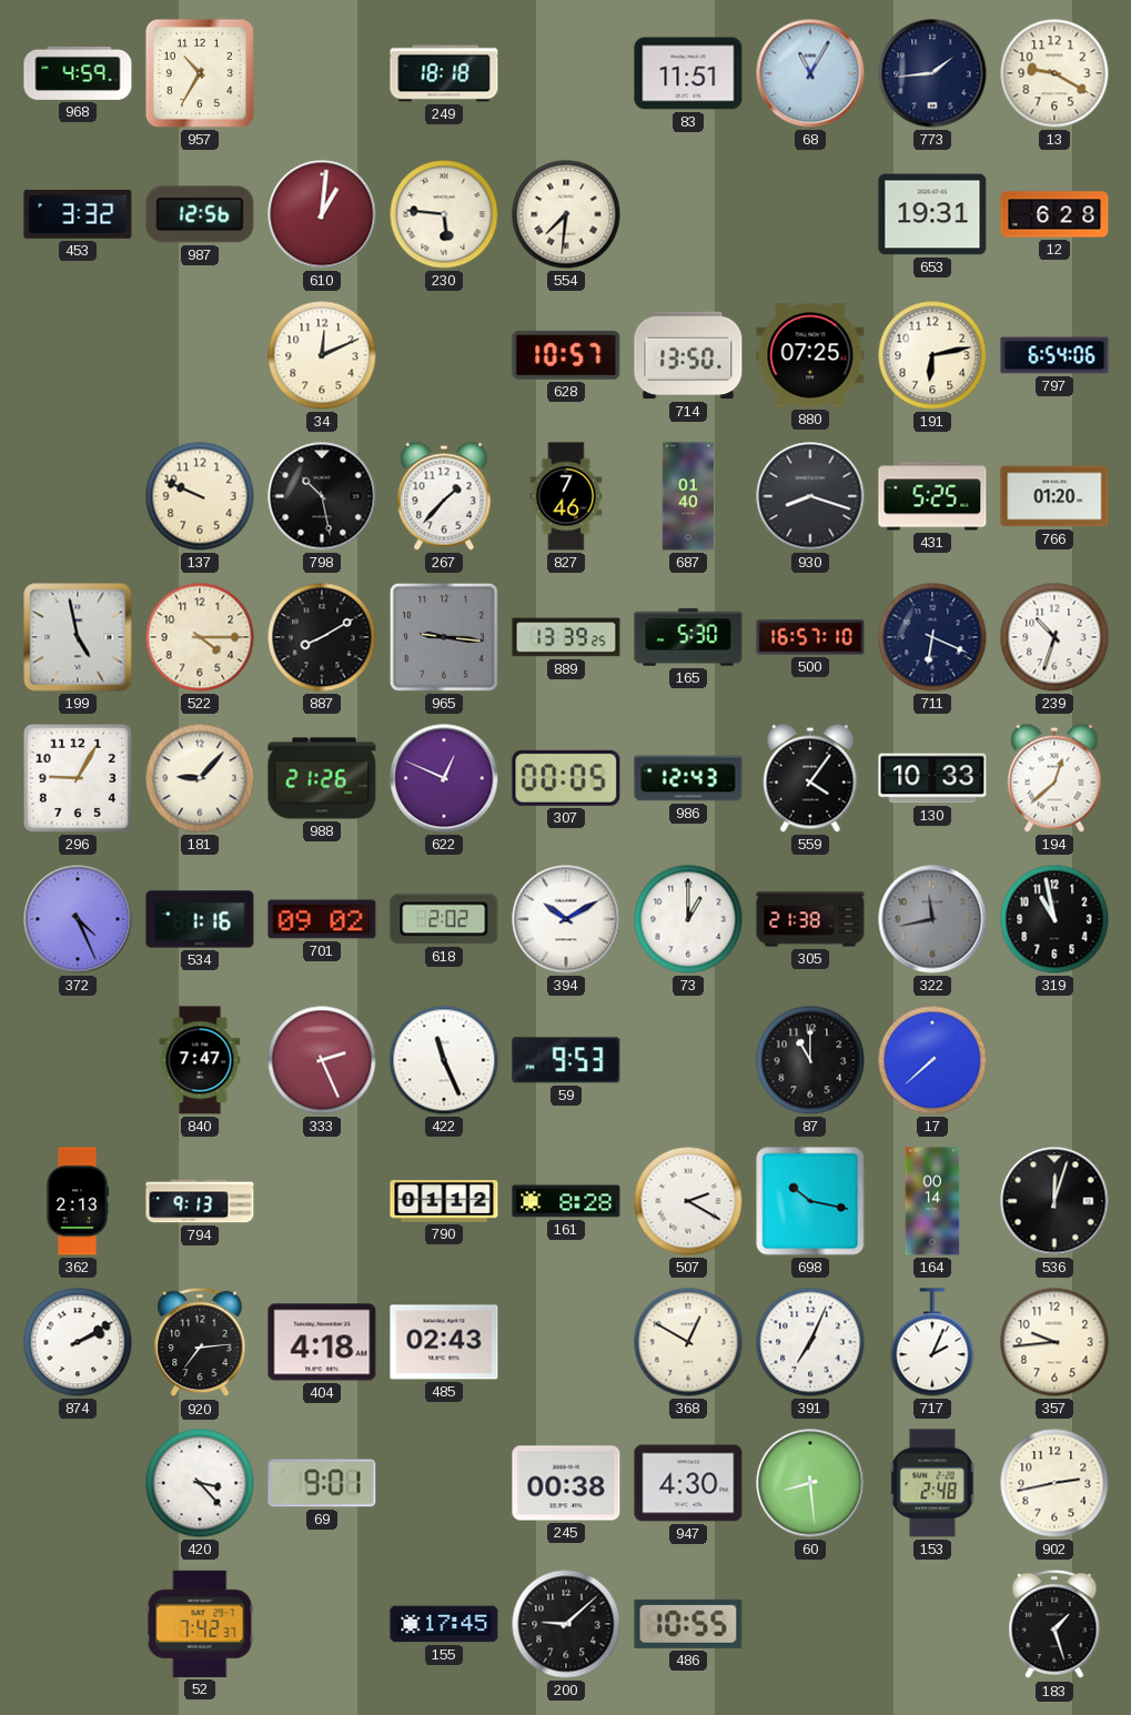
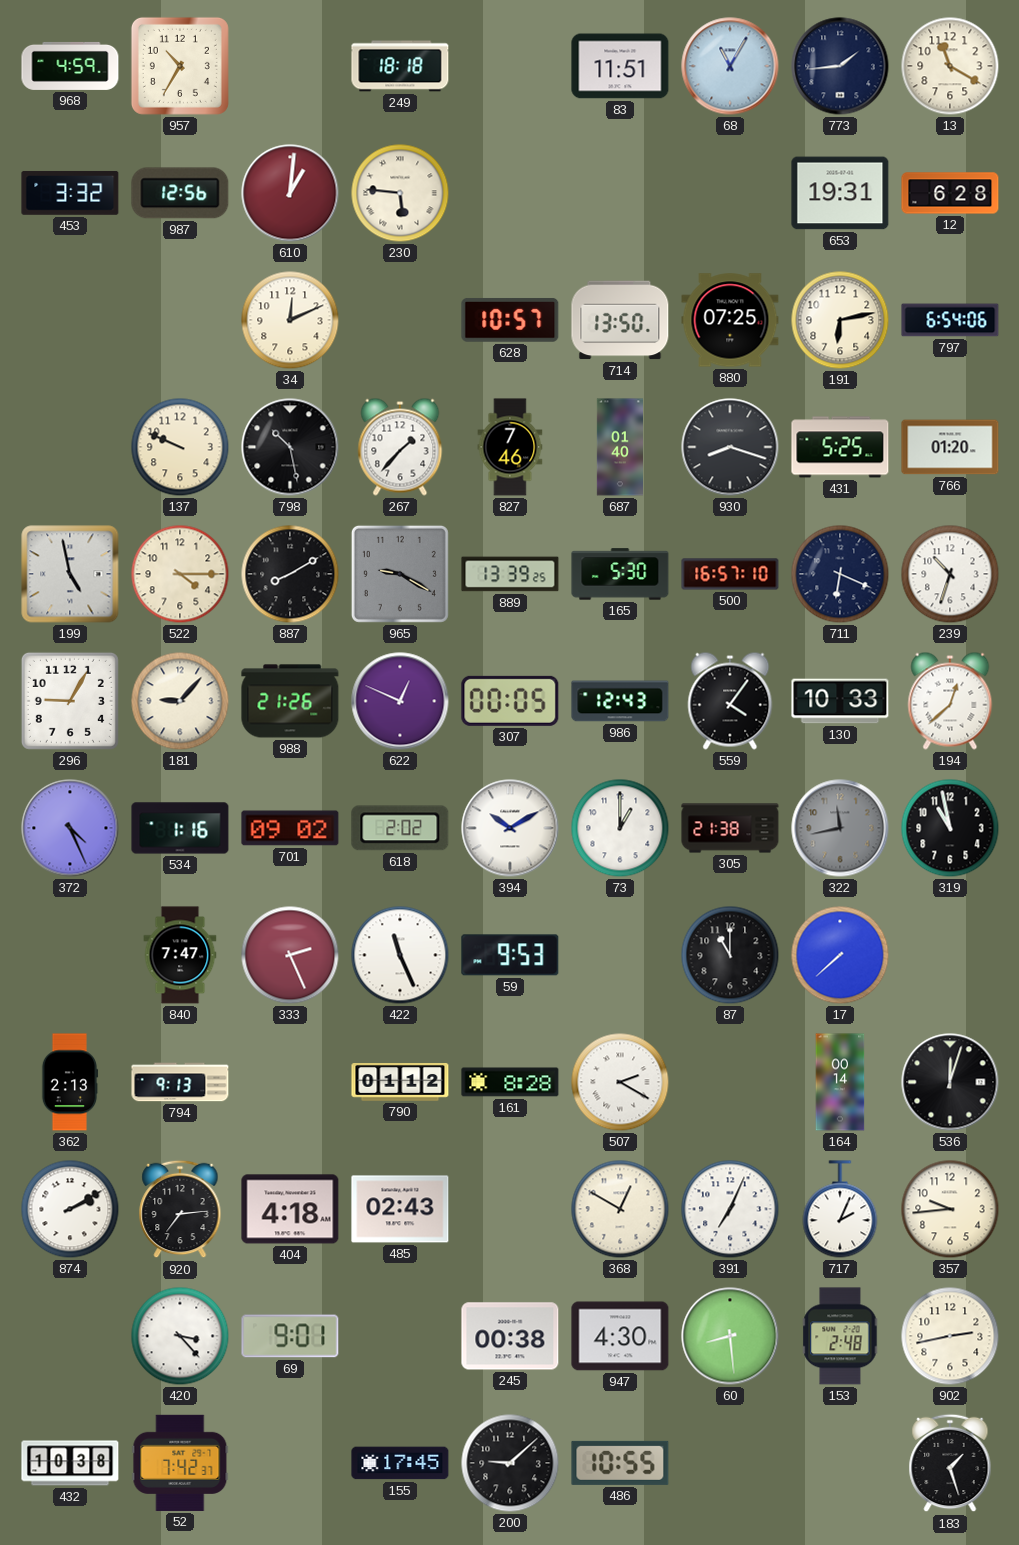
13: 9:20 -> 11:20 (950, 66)
554: 7:31 -> none (566, 214)
965: 9:16 -> 9:20 (400, 574)
698: 10:17 -> none (810, 1201)
432: none -> 10:38 (70, 1463)
